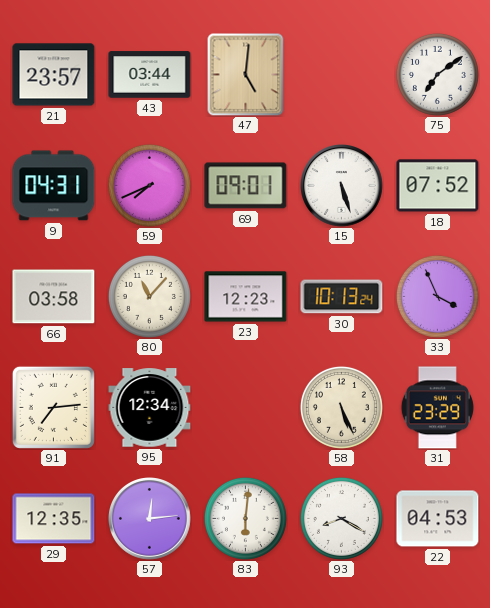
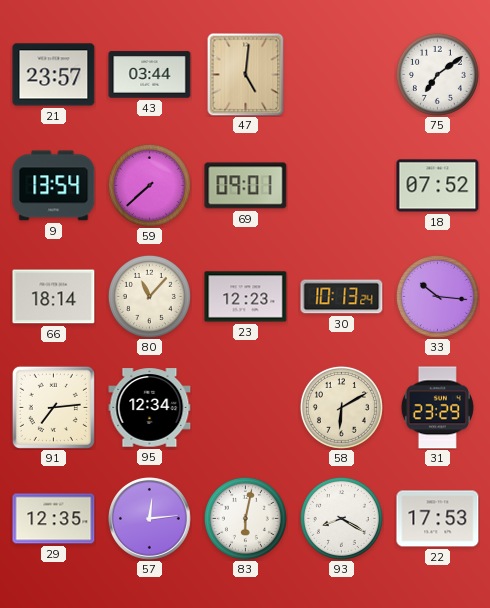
9: 04:31 -> 13:54 (54, 186)
59: 7:41 -> 7:38 (149, 185)
15: 5:27 -> none (342, 186)
66: 03:58 -> 18:14 (54, 297)
33: 3:56 -> 10:16 (437, 296)
58: 5:26 -> 6:10 (341, 407)
83: 6:01 -> 6:02 (245, 518)
22: 04:53 -> 17:53 (438, 519)
